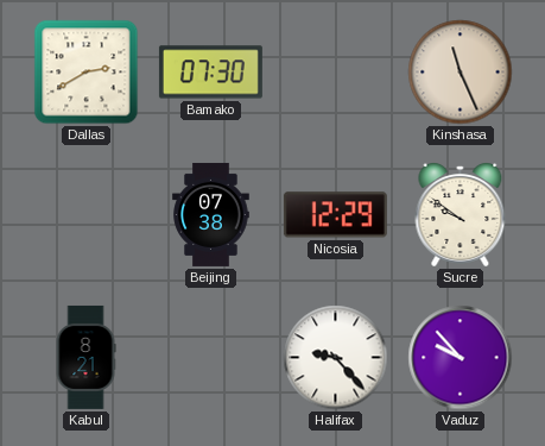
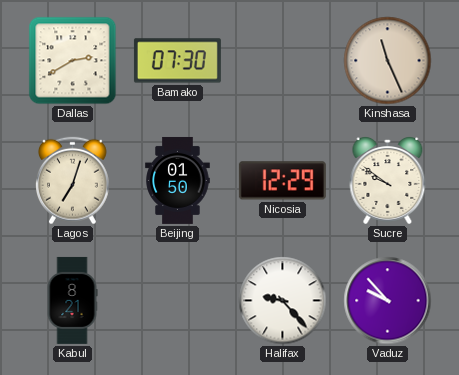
Lagos: none -> 7:03 (73, 181)
Beijing: 07:38 -> 01:50 (178, 180)
